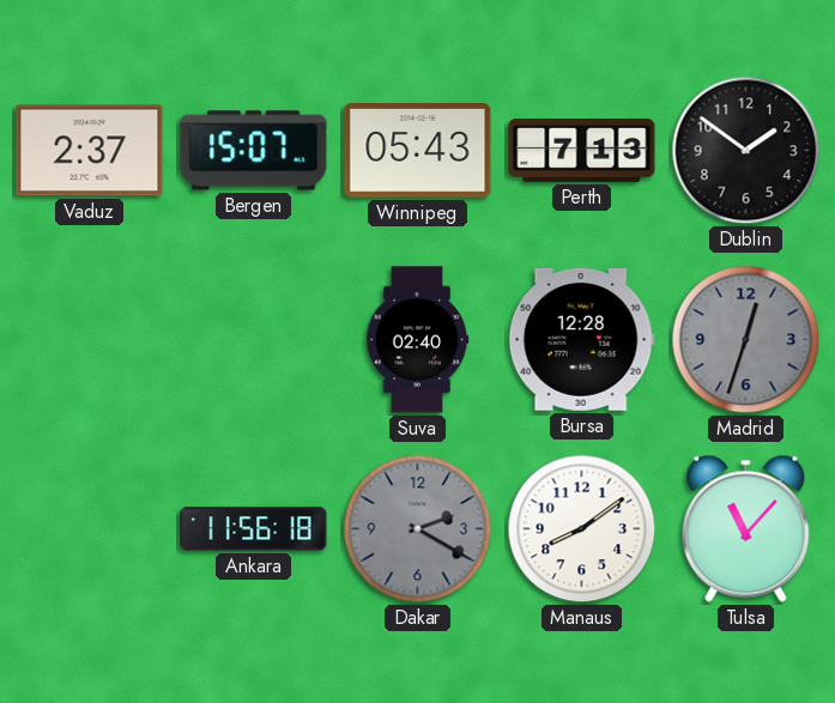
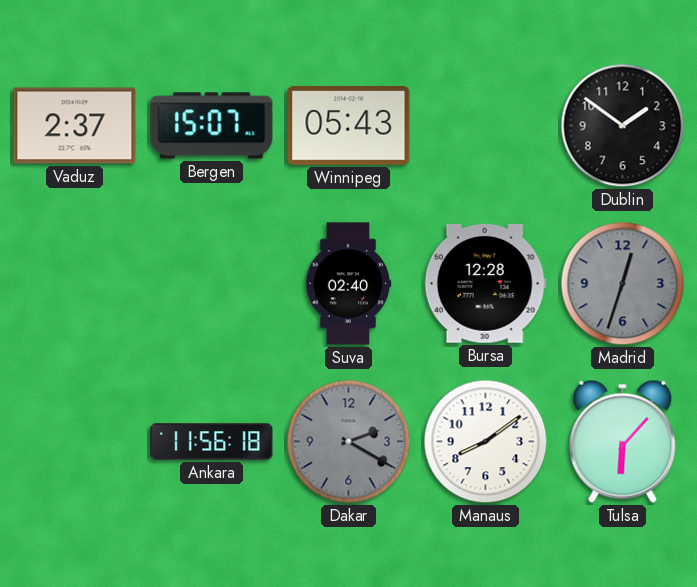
Perth: 7:13 -> none (582, 151)
Tulsa: 11:07 -> 6:07 (623, 441)
